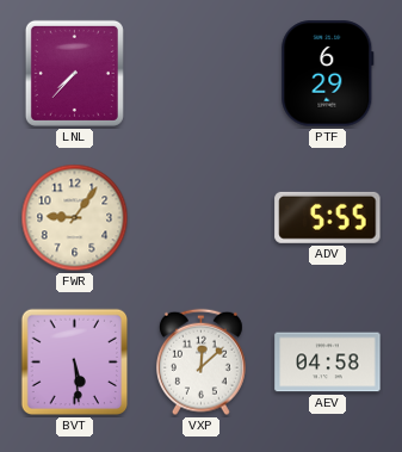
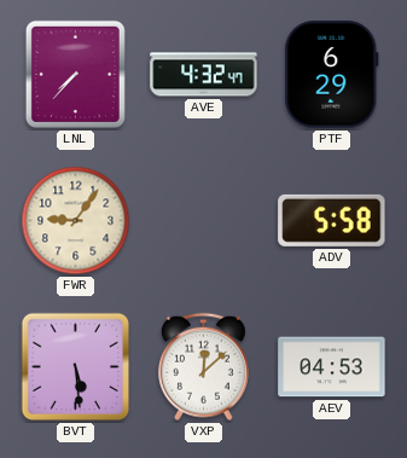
AVE: none -> 4:32 (204, 75)
ADV: 5:55 -> 5:58 (332, 220)
AEV: 04:58 -> 04:53 (332, 367)
